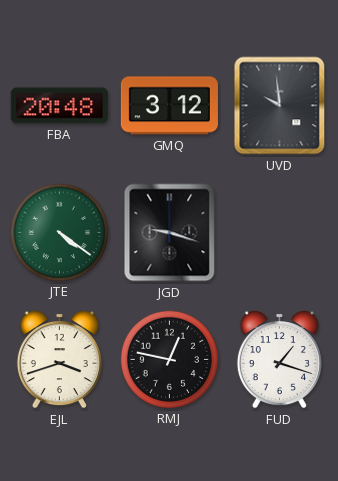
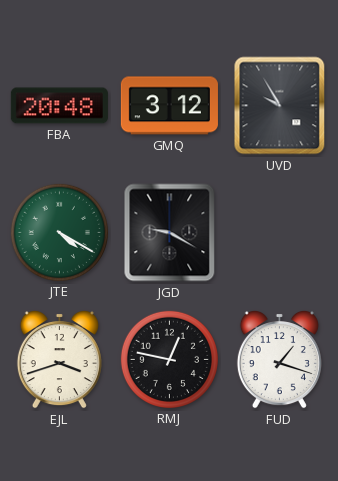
UVD: 9:59 -> 9:55 (280, 106)
JTE: 4:21 -> 4:20 (59, 232)
JGD: 9:18 -> 9:20 (170, 233)
